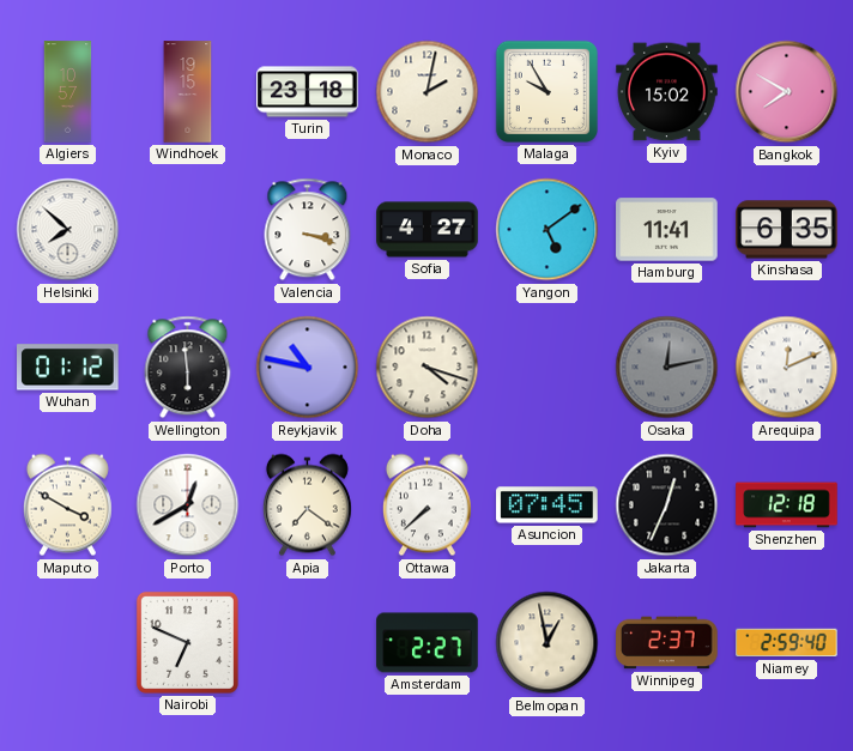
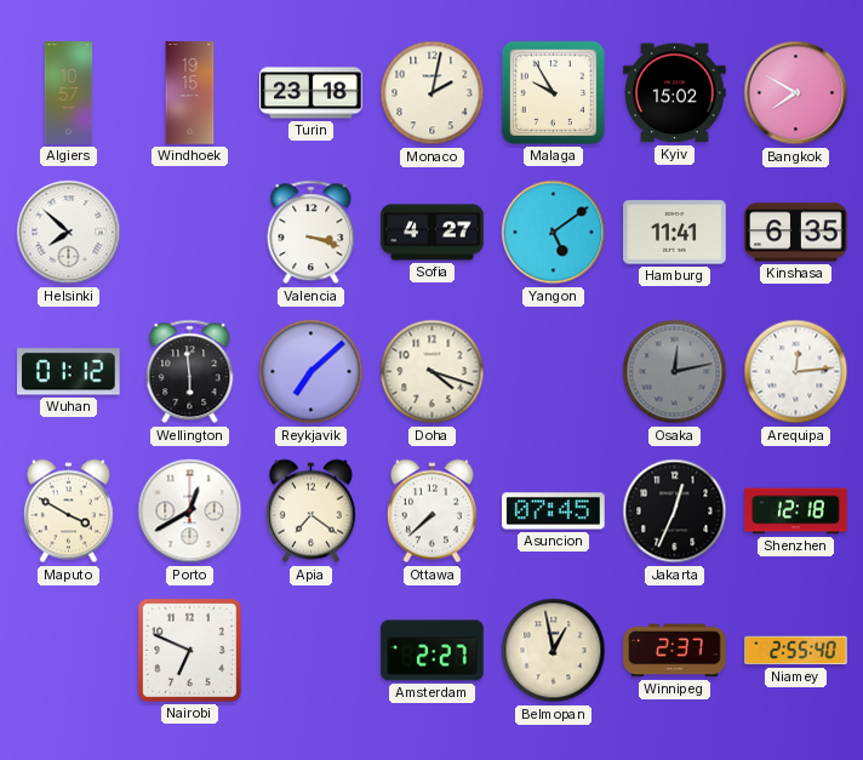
Reykjavik: 10:47 -> 7:08 (312, 372)
Arequipa: 12:11 -> 12:14 (796, 372)
Niamey: 2:59 -> 2:55 (796, 651)
